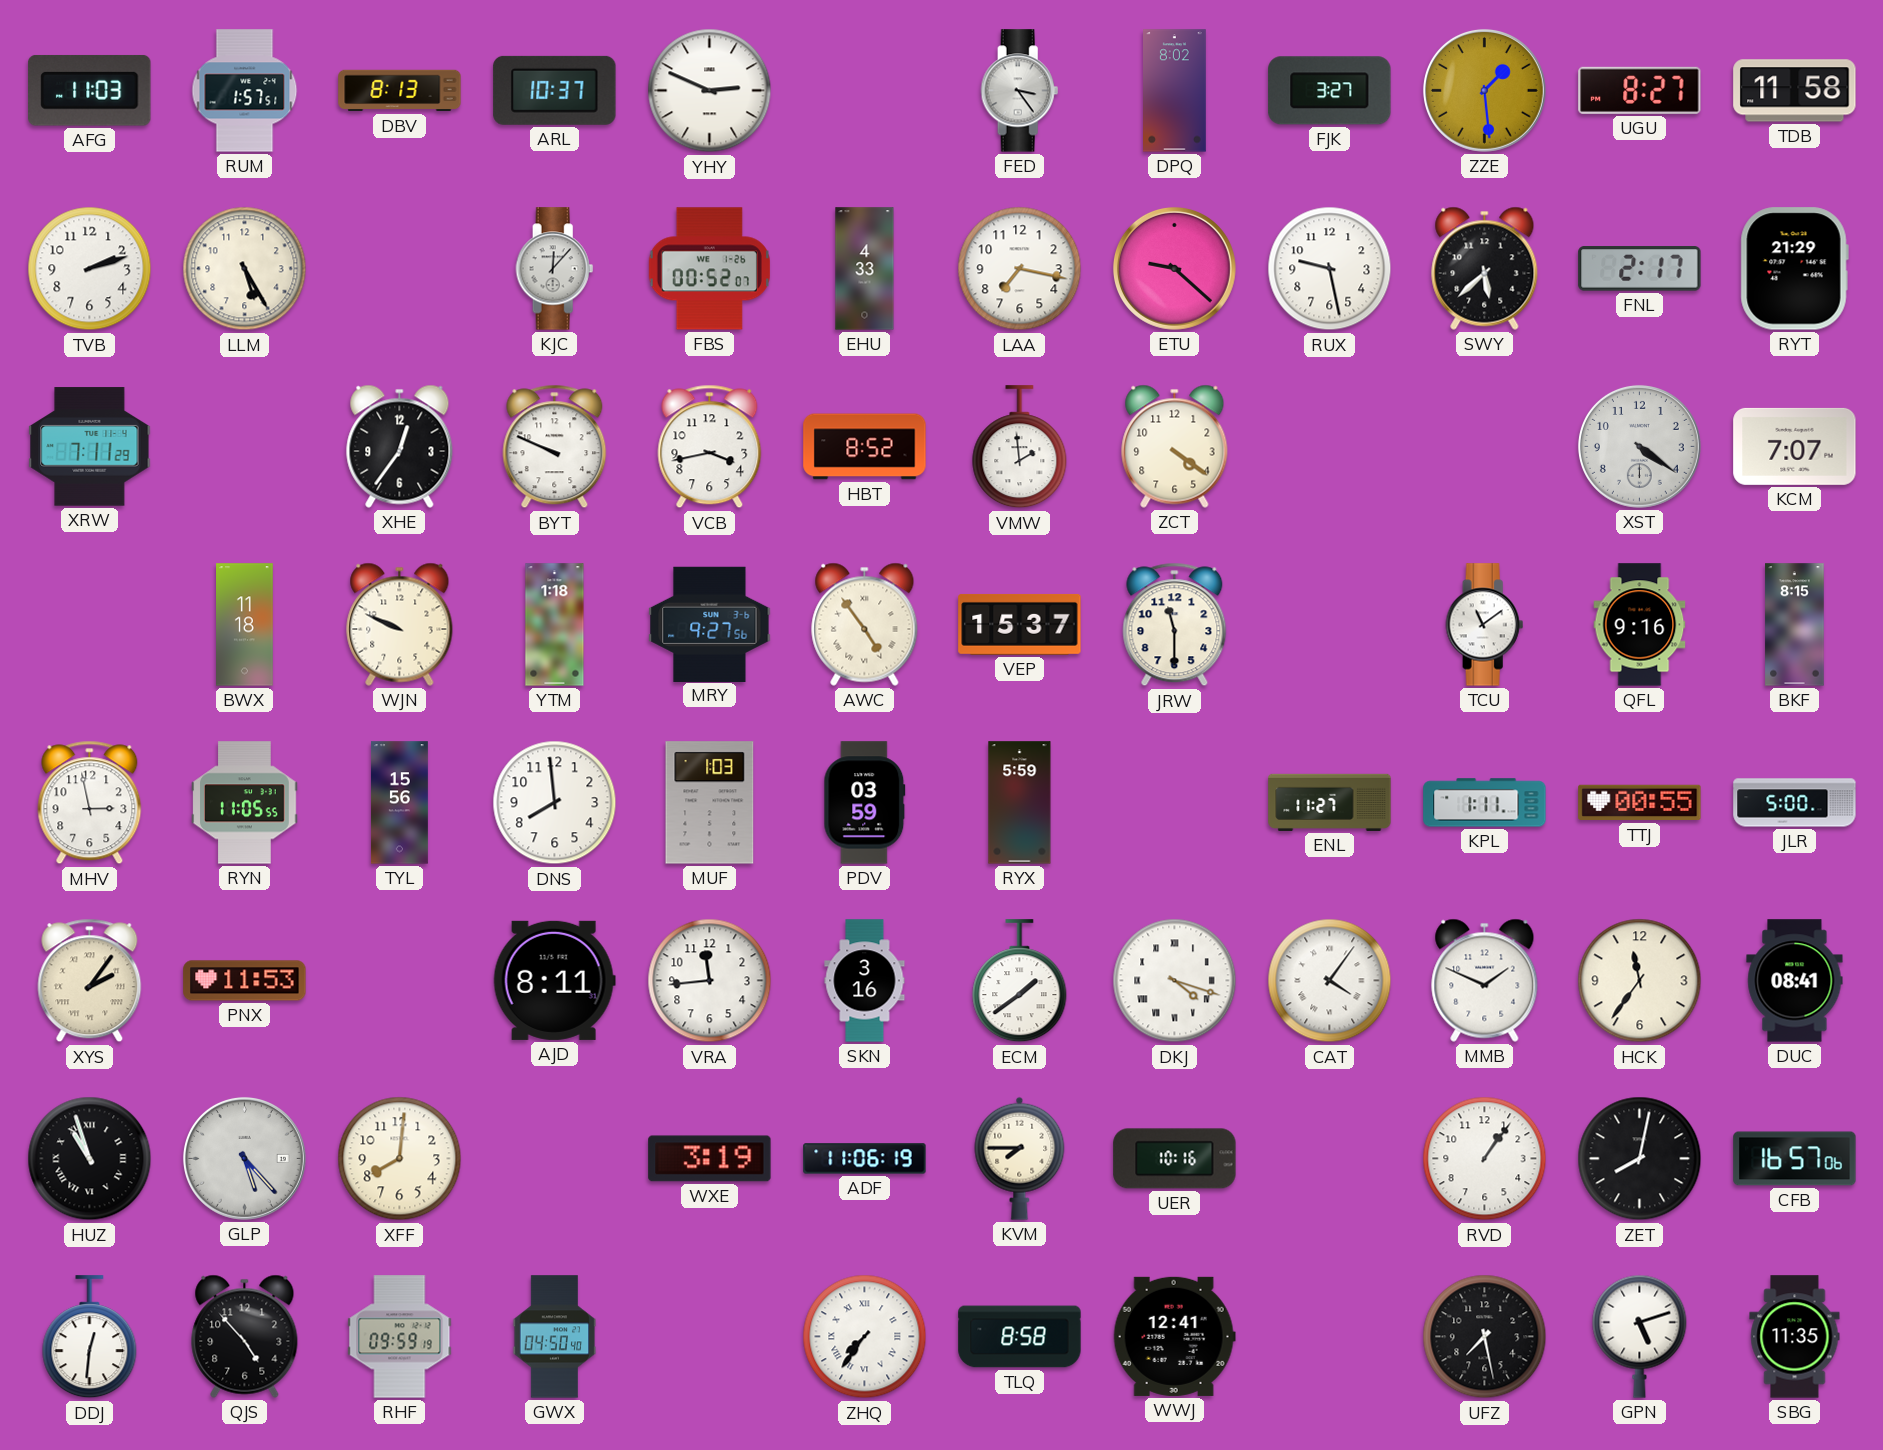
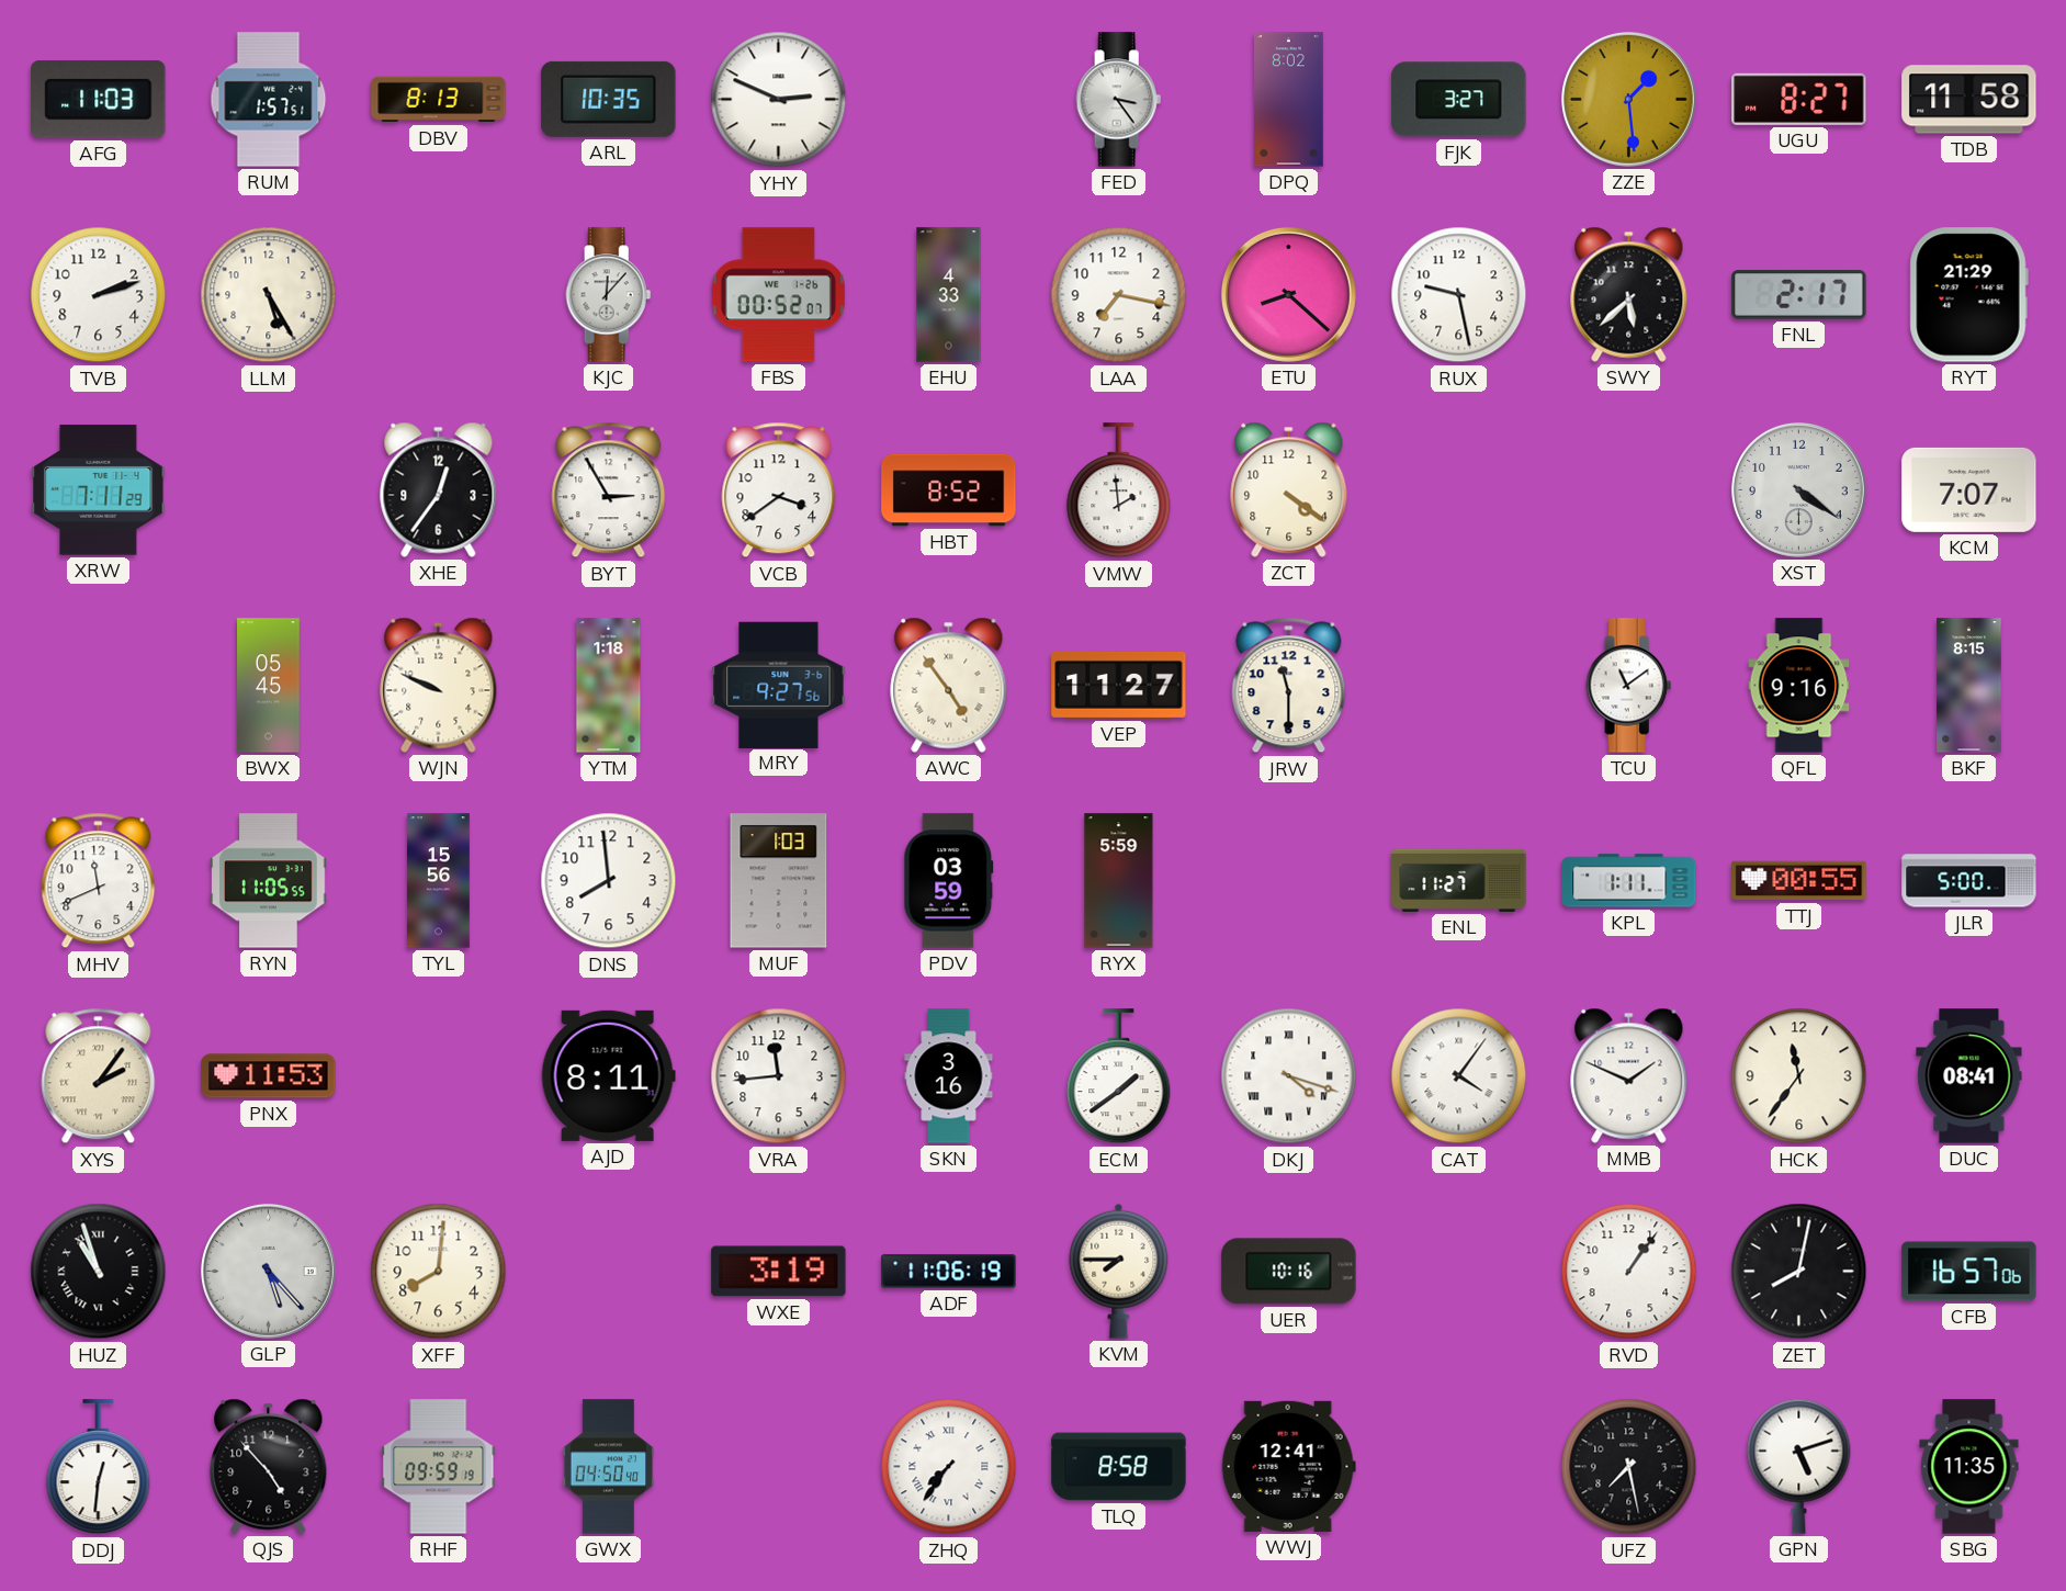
ARL: 10:37 -> 10:35 (609, 99)
ETU: 9:22 -> 8:22 (1288, 294)
BYT: 9:49 -> 2:55 (609, 490)
VCB: 3:43 -> 3:39 (779, 490)
BWX: 11:18 -> 05:45 (269, 686)
VEP: 15:37 -> 11:27 (1119, 685)
MHV: 2:58 -> 11:41 (99, 881)
